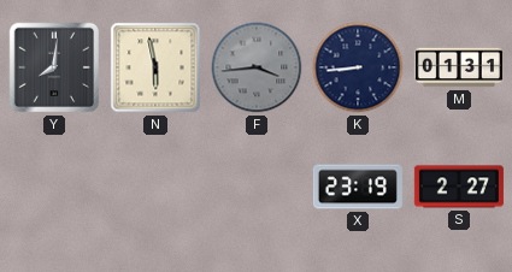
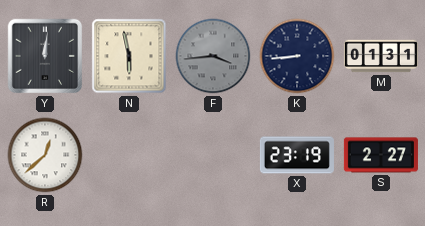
Y: 8:01 -> 12:01 (45, 56)
R: none -> 12:38 (45, 155)
